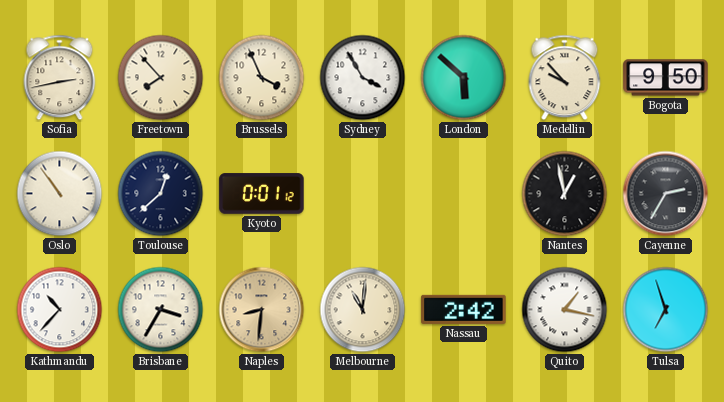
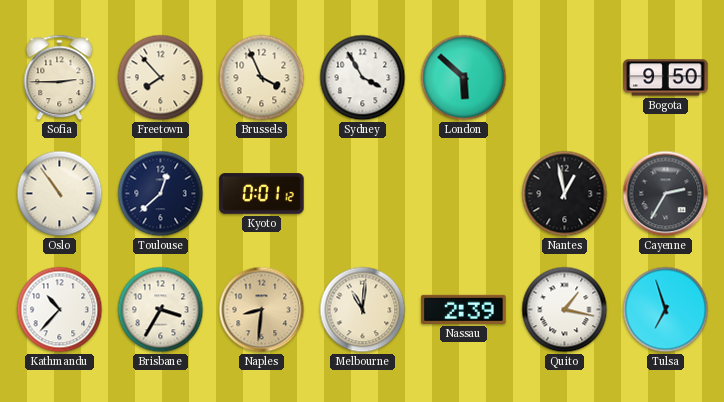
Sofia: 2:43 -> 2:45 (60, 78)
Medellin: 9:53 -> none (565, 78)
Nassau: 2:42 -> 2:39 (464, 309)
